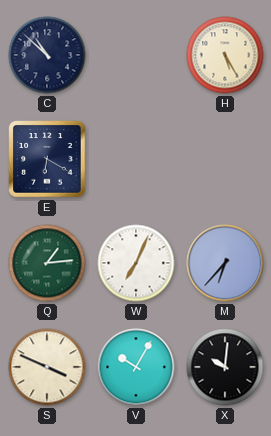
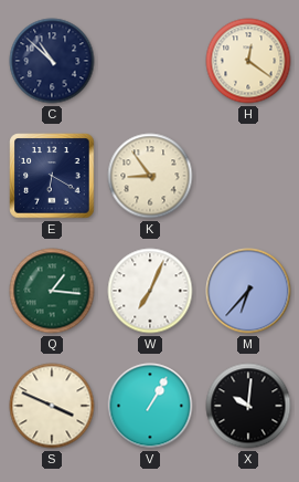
H: 5:25 -> 12:21 (248, 61)
K: none -> 8:54 (150, 176)
Q: 1:14 -> 1:16 (52, 291)
V: 10:05 -> 1:05 (150, 406)
